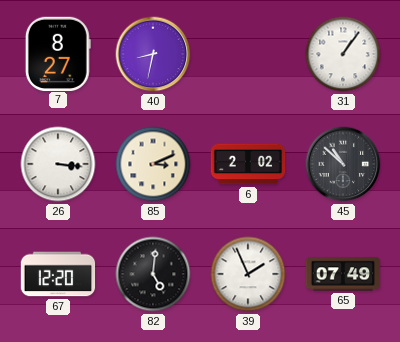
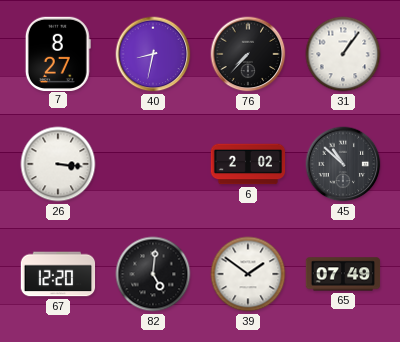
76: none -> 7:37 (248, 54)
85: 3:11 -> none (153, 164)
39: 1:56 -> 1:51 (248, 274)
